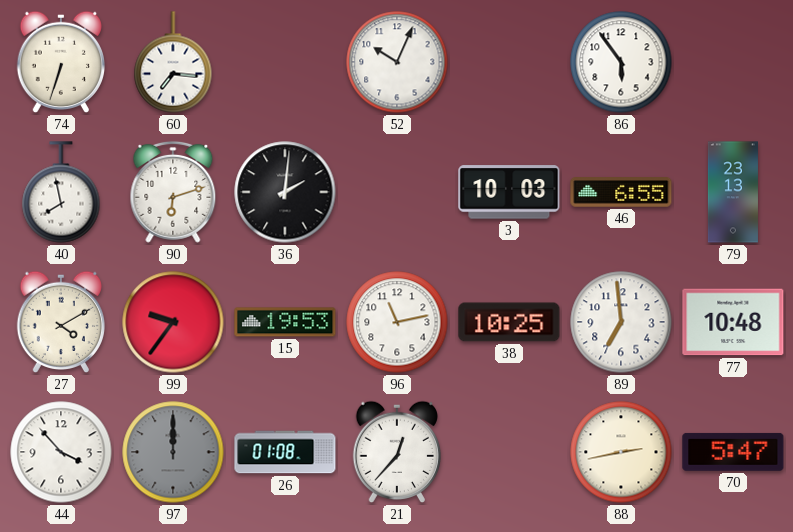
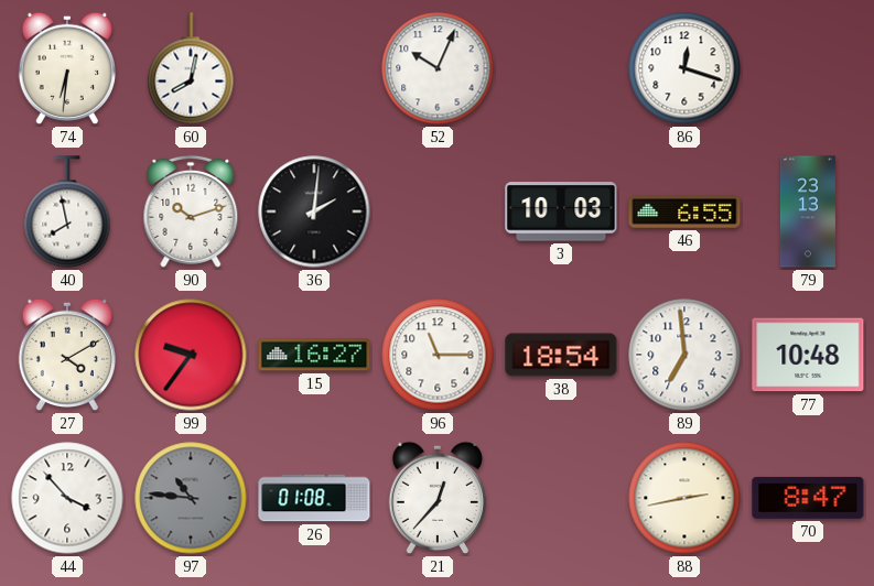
74: 6:33 -> 6:31 (66, 68)
60: 7:16 -> 8:02 (191, 68)
86: 5:54 -> 12:18 (684, 68)
90: 6:12 -> 10:12 (191, 211)
15: 19:53 -> 16:27 (314, 355)
96: 11:13 -> 11:15 (438, 355)
38: 10:25 -> 18:54 (561, 355)
97: 12:00 -> 10:46 (191, 498)
70: 5:47 -> 8:47 (808, 498)
